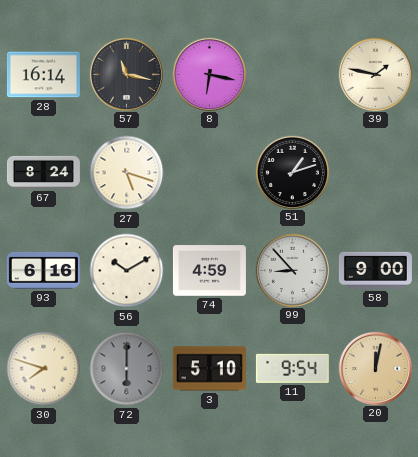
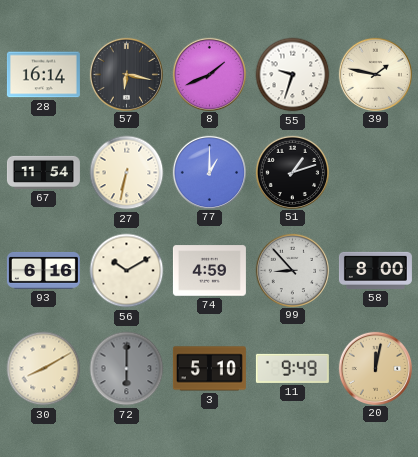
57: 11:17 -> 6:17 (126, 74)
8: 6:17 -> 1:41 (209, 74)
55: none -> 9:33 (293, 75)
67: 8:24 -> 11:54 (43, 172)
27: 5:18 -> 6:32 (127, 173)
77: none -> 1:00 (209, 172)
58: 9:00 -> 8:00 (375, 270)
30: 7:48 -> 8:10 (44, 369)
11: 9:54 -> 9:49 (292, 368)
